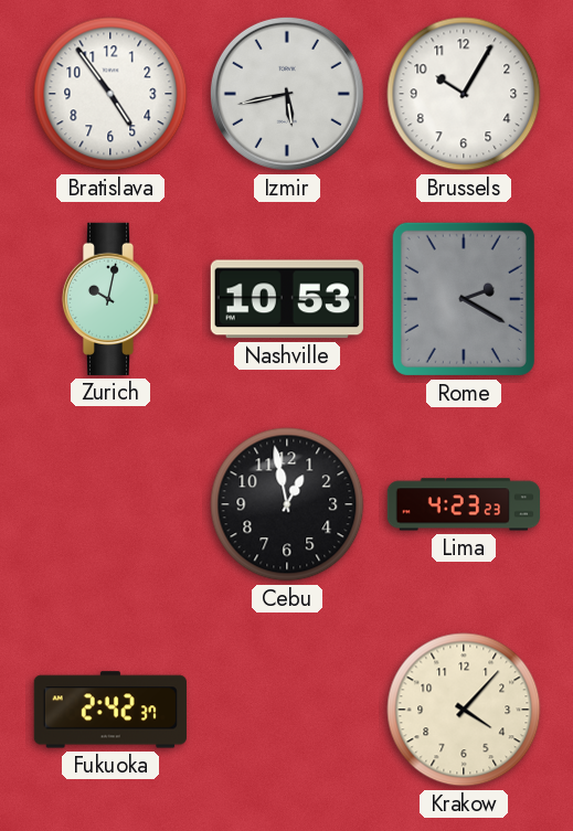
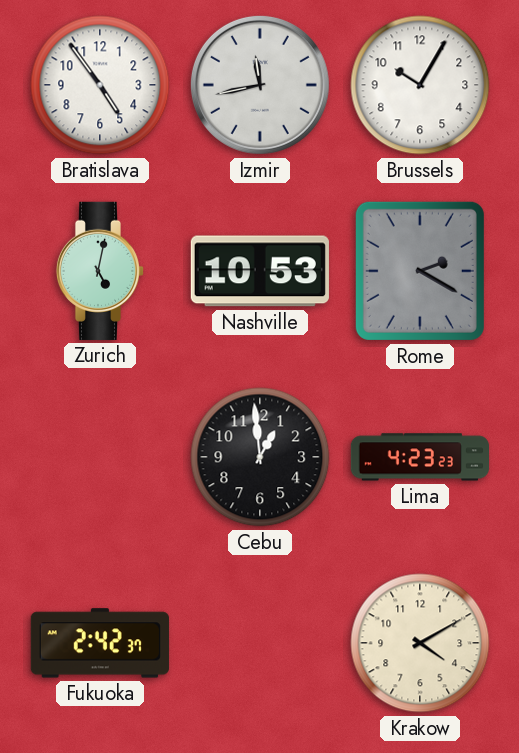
Izmir: 5:43 -> 11:43 (260, 85)
Zurich: 10:02 -> 5:02 (100, 271)
Cebu: 12:58 -> 12:59 (260, 457)
Krakow: 4:07 -> 4:10 (420, 643)
